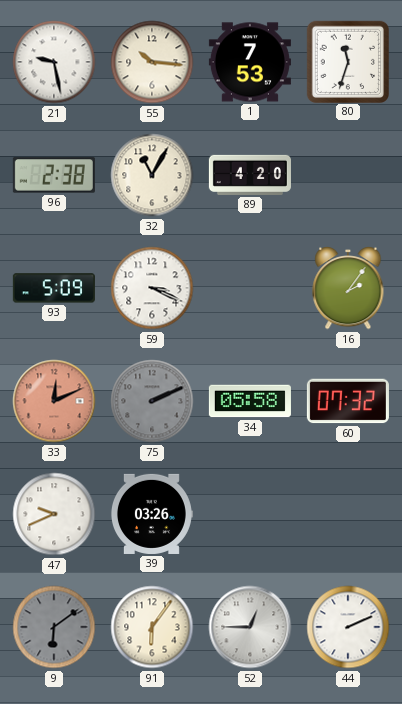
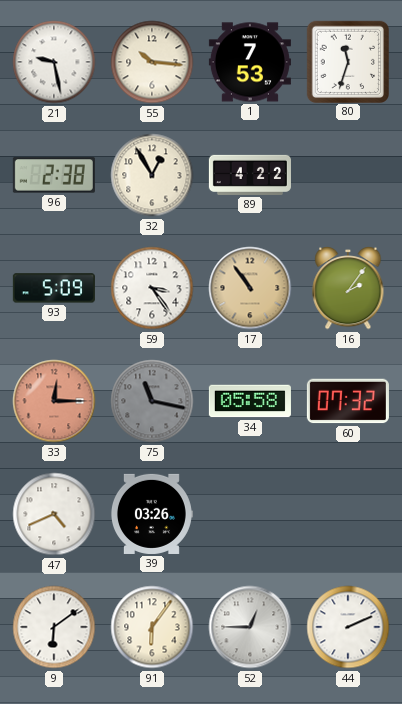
32: 11:05 -> 12:55 (152, 175)
89: 4:20 -> 4:22 (250, 175)
59: 3:19 -> 3:24 (152, 288)
17: none -> 10:54 (250, 288)
33: 12:11 -> 12:15 (54, 401)
75: 2:11 -> 11:17 (152, 401)
47: 9:41 -> 4:41 (54, 514)
9 dial: grey -> white (54, 627)
